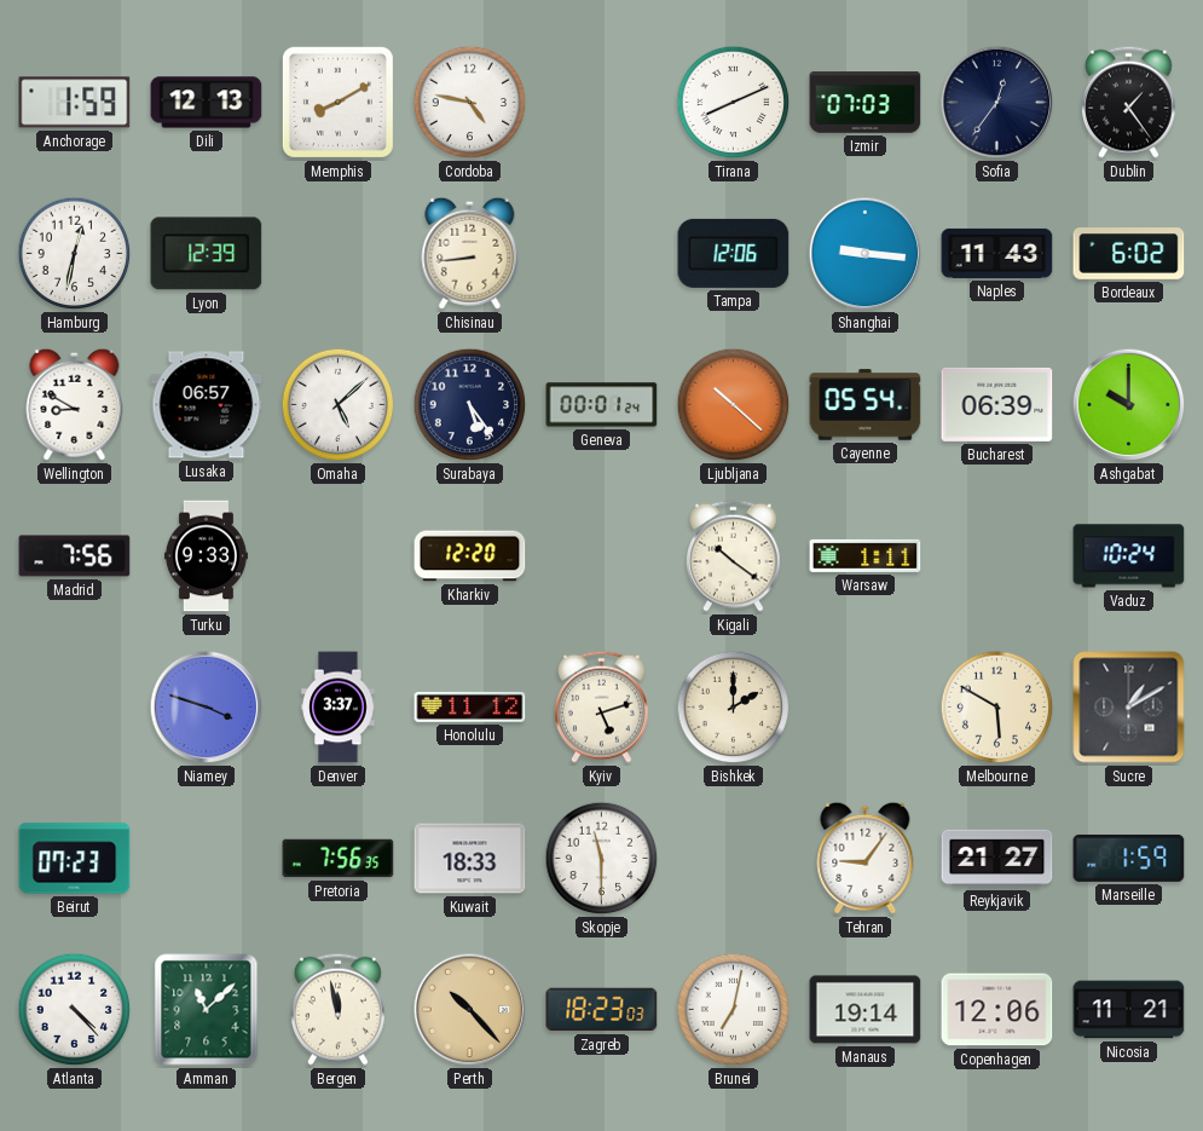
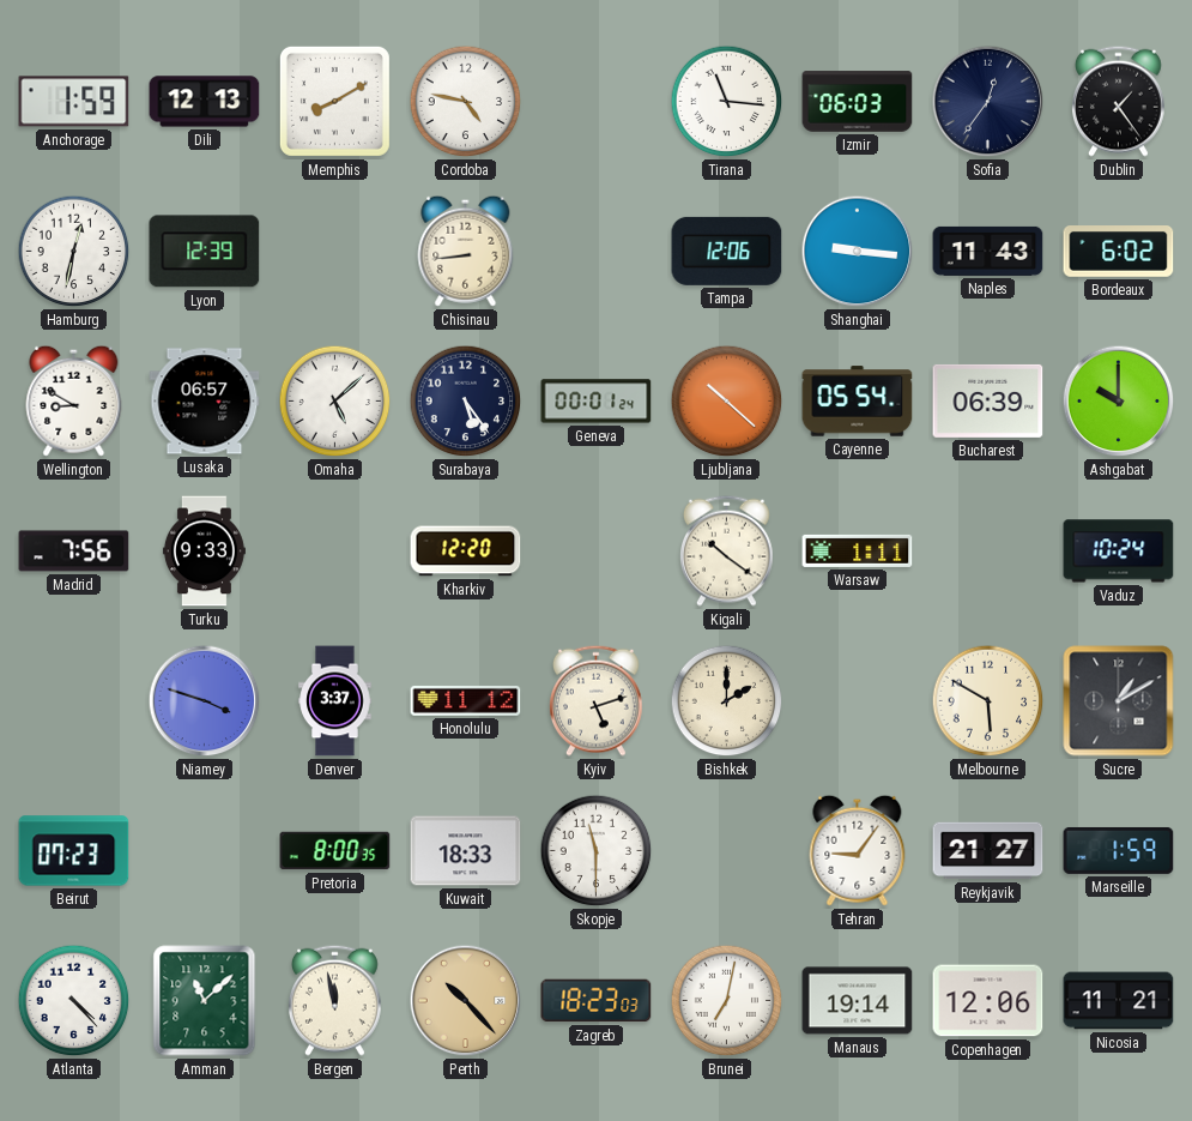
Tirana: 8:11 -> 11:16 (727, 102)
Izmir: 07:03 -> 06:03 (858, 102)
Pretoria: 7:56 -> 8:00 (335, 851)
